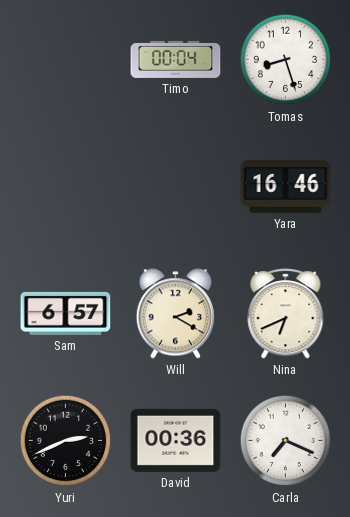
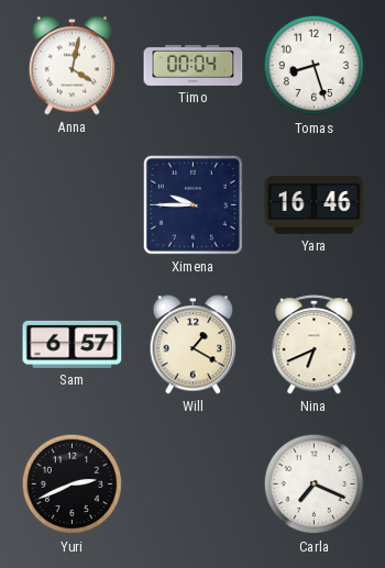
Anna: none -> 4:02 (73, 66)
Ximena: none -> 9:45 (193, 204)
Will: 2:20 -> 1:20 (194, 345)
David: 00:36 -> none (176, 440)
